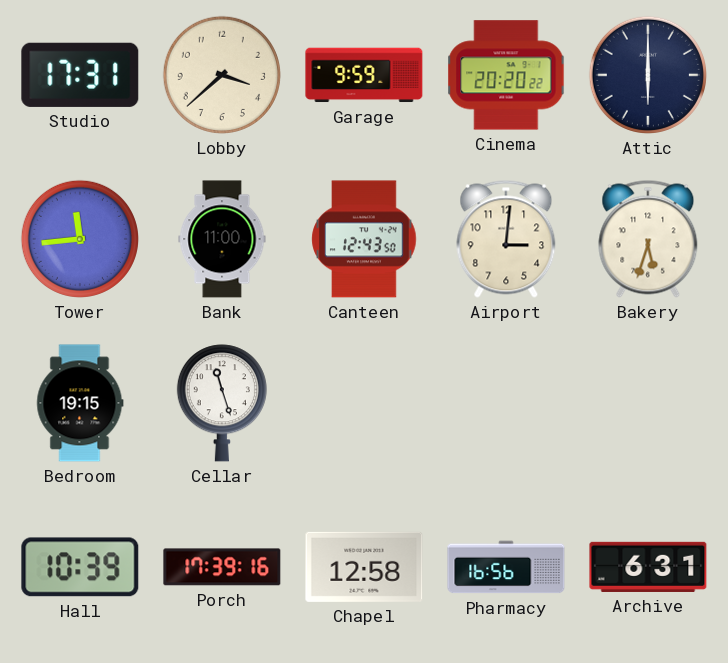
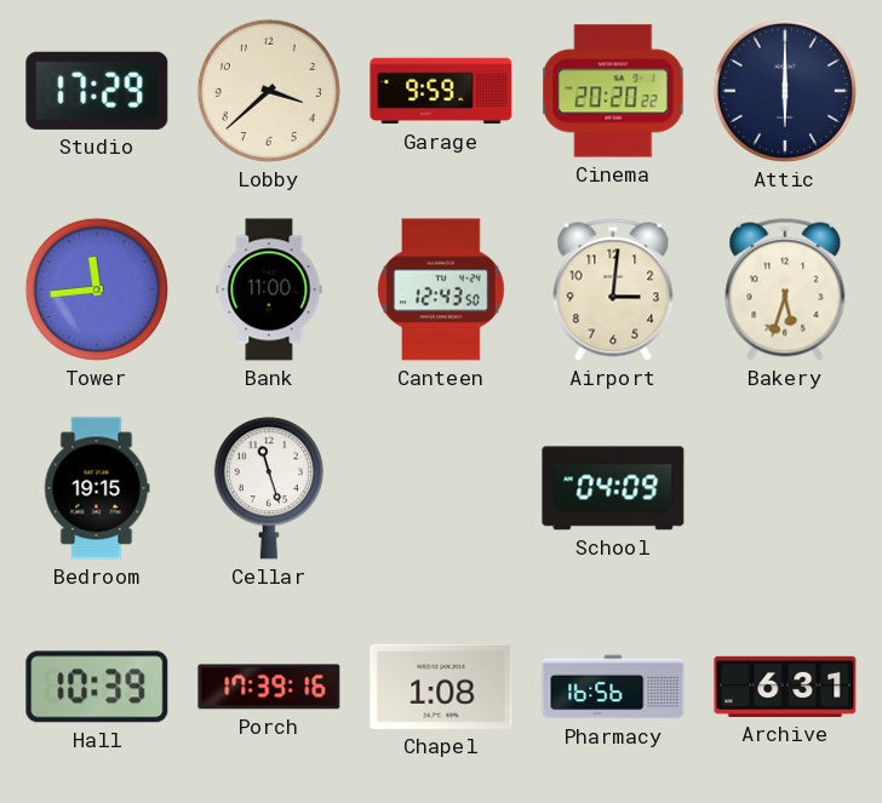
Studio: 17:31 -> 17:29 (97, 91)
School: none -> 04:09 (613, 488)
Chapel: 12:58 -> 1:08 (441, 687)
